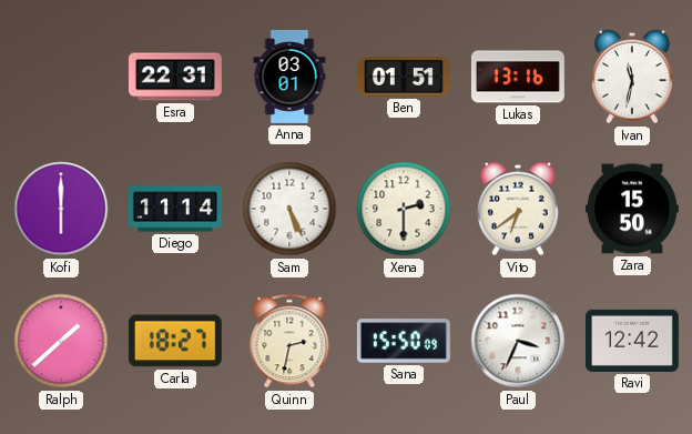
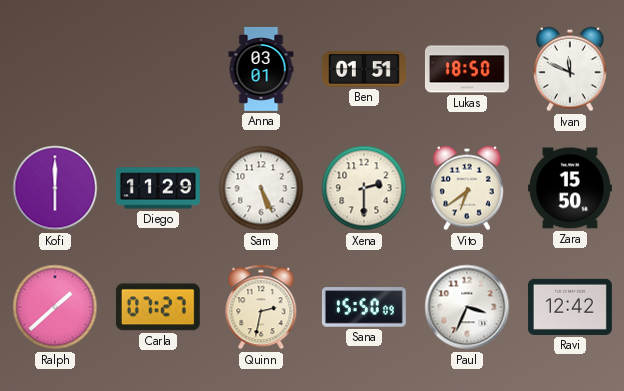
Esra: 22:31 -> none (175, 77)
Lukas: 13:16 -> 18:50 (467, 69)
Ivan: 11:32 -> 11:49 (570, 69)
Diego: 11:14 -> 11:29 (158, 188)
Carla: 18:27 -> 07:27 (158, 307)
